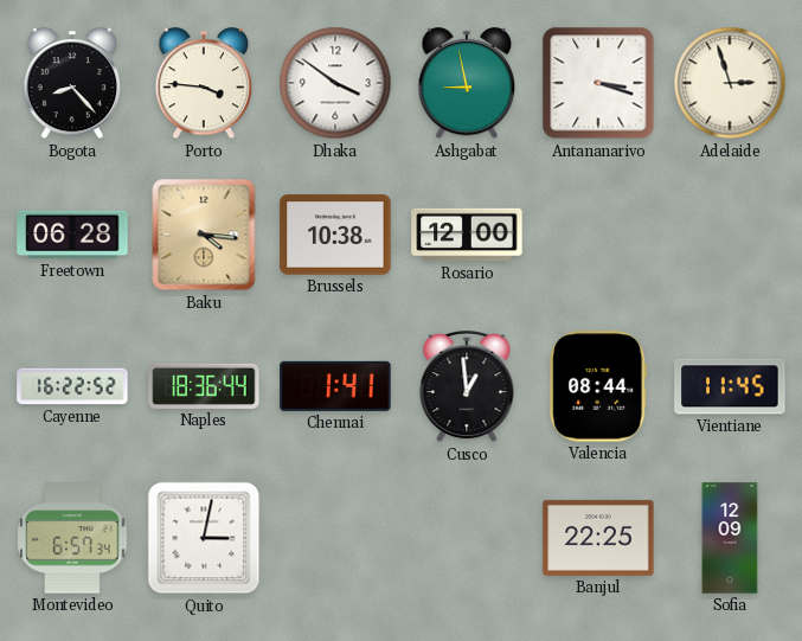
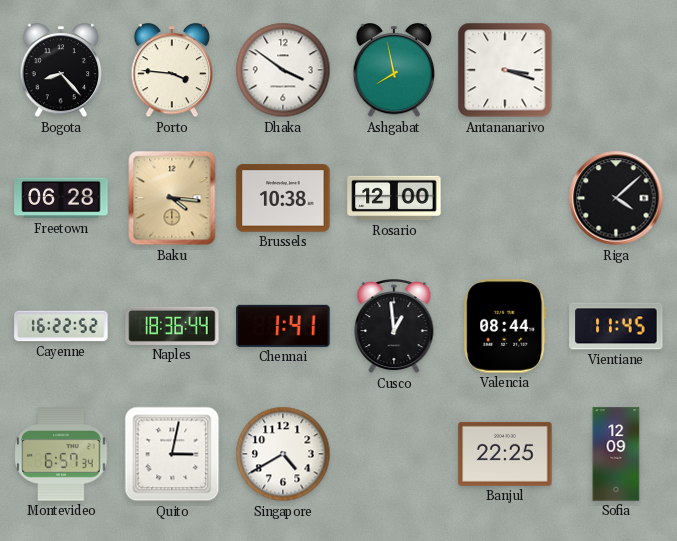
Ashgabat: 8:58 -> 7:58 (394, 71)
Adelaide: 2:57 -> none (730, 83)
Riga: none -> 4:08 (616, 198)
Singapore: none -> 4:40 (283, 454)
